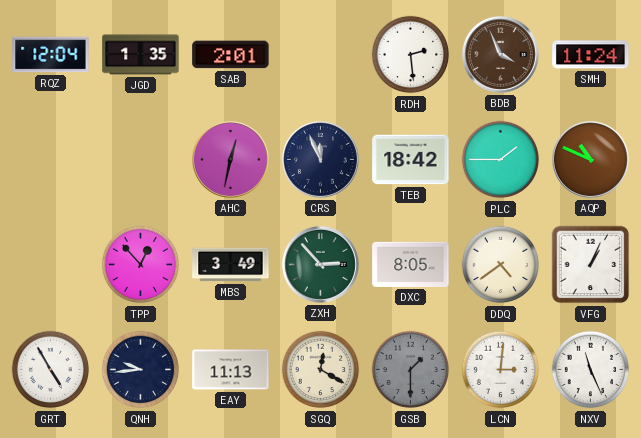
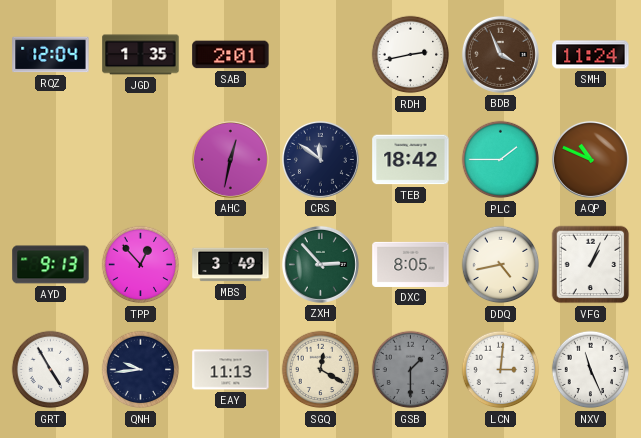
RDH: 2:29 -> 2:43 (411, 55)
CRS: 11:56 -> 11:51 (320, 159)
AYD: none -> 9:13 (51, 265)
DDQ: 4:39 -> 4:43 (501, 265)
